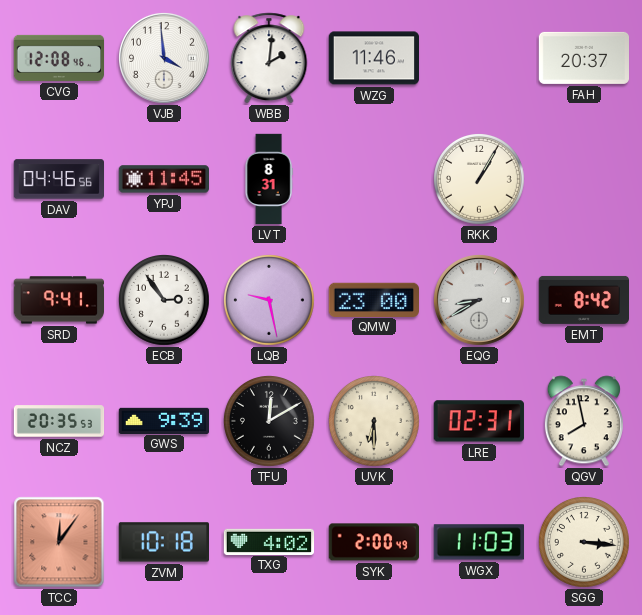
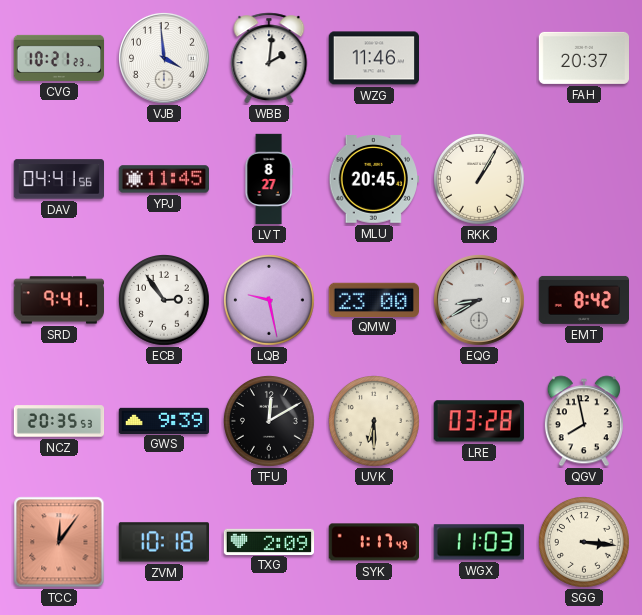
CVG: 12:08 -> 10:21 (59, 58)
DAV: 04:46 -> 04:41 (58, 179)
LVT: 8:31 -> 8:27 (269, 179)
MLU: none -> 20:45 (373, 180)
LRE: 02:31 -> 03:28 (479, 421)
TXG: 4:02 -> 2:09 (269, 541)
SYK: 2:00 -> 1:17 (373, 542)
